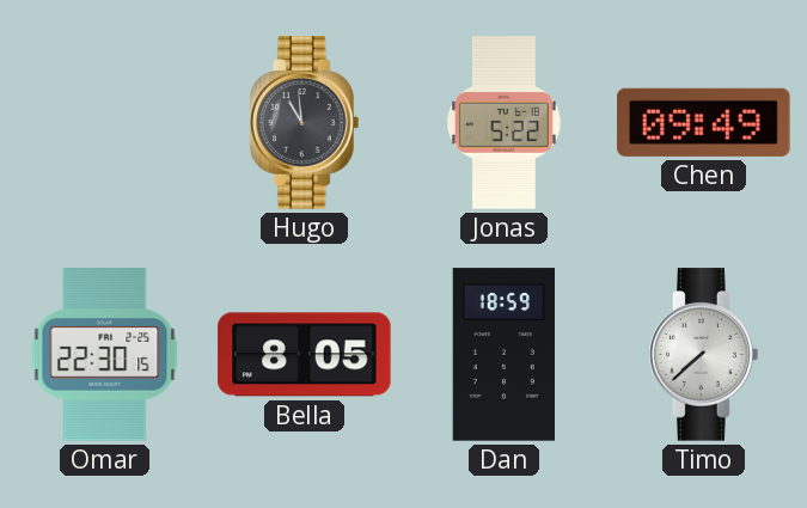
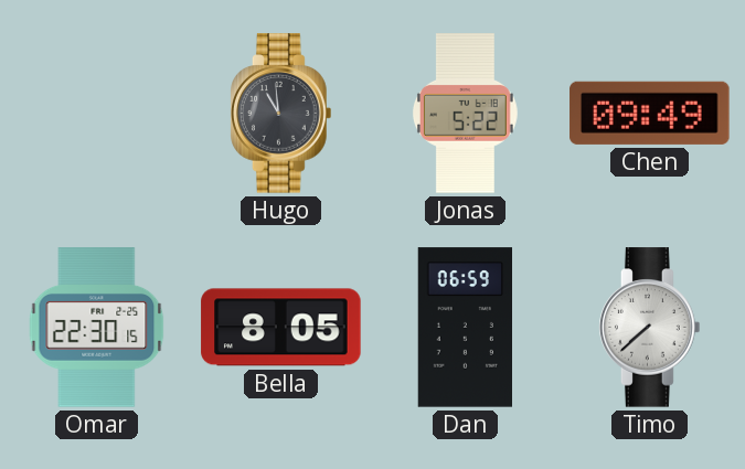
Dan: 18:59 -> 06:59 (465, 328)
